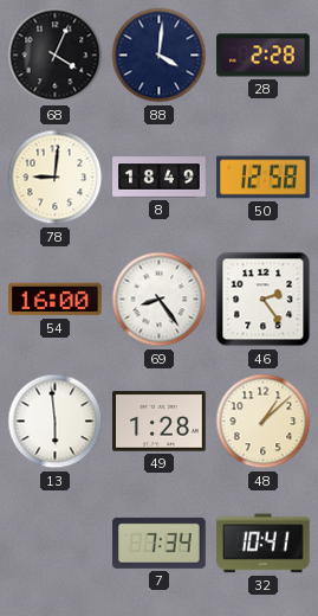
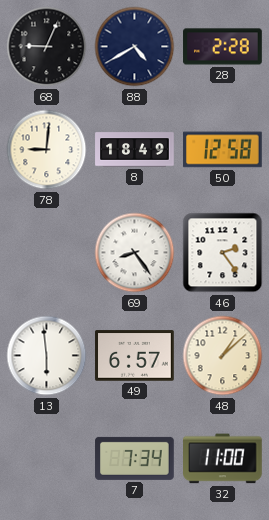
68: 4:04 -> 9:04 (47, 47)
88: 4:01 -> 4:40 (135, 47)
54: 16:00 -> none (56, 300)
49: 1:28 -> 6:57 (135, 356)
32: 10:41 -> 11:00 (223, 459)
